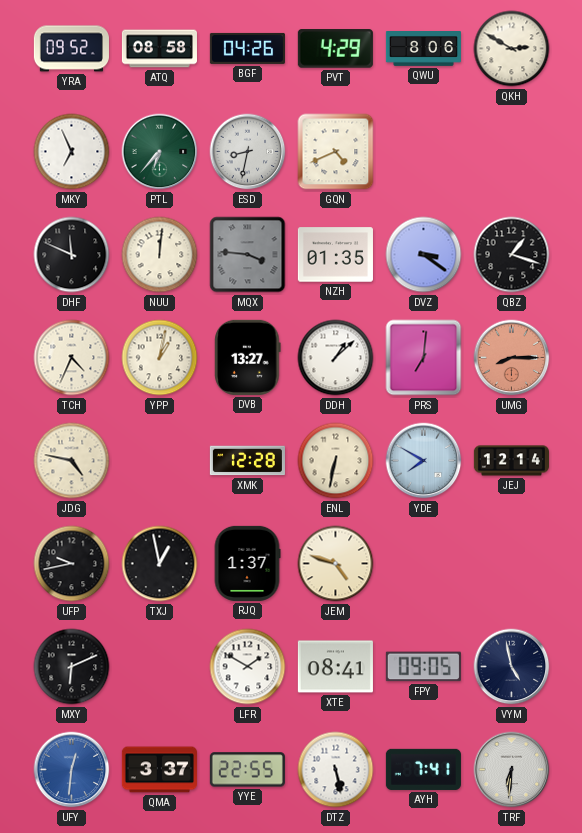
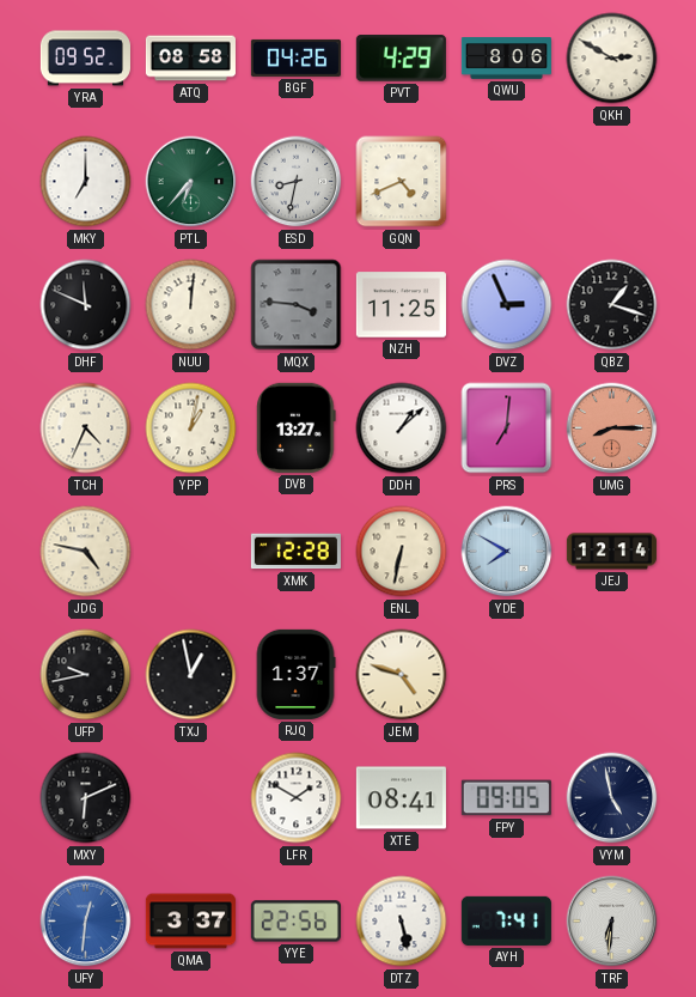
MKY: 6:56 -> 7:00 (86, 182)
NZH: 01:35 -> 11:25 (401, 305)
DVZ: 3:21 -> 2:56 (507, 305)
YYE: 22:55 -> 22:56 (295, 922)
